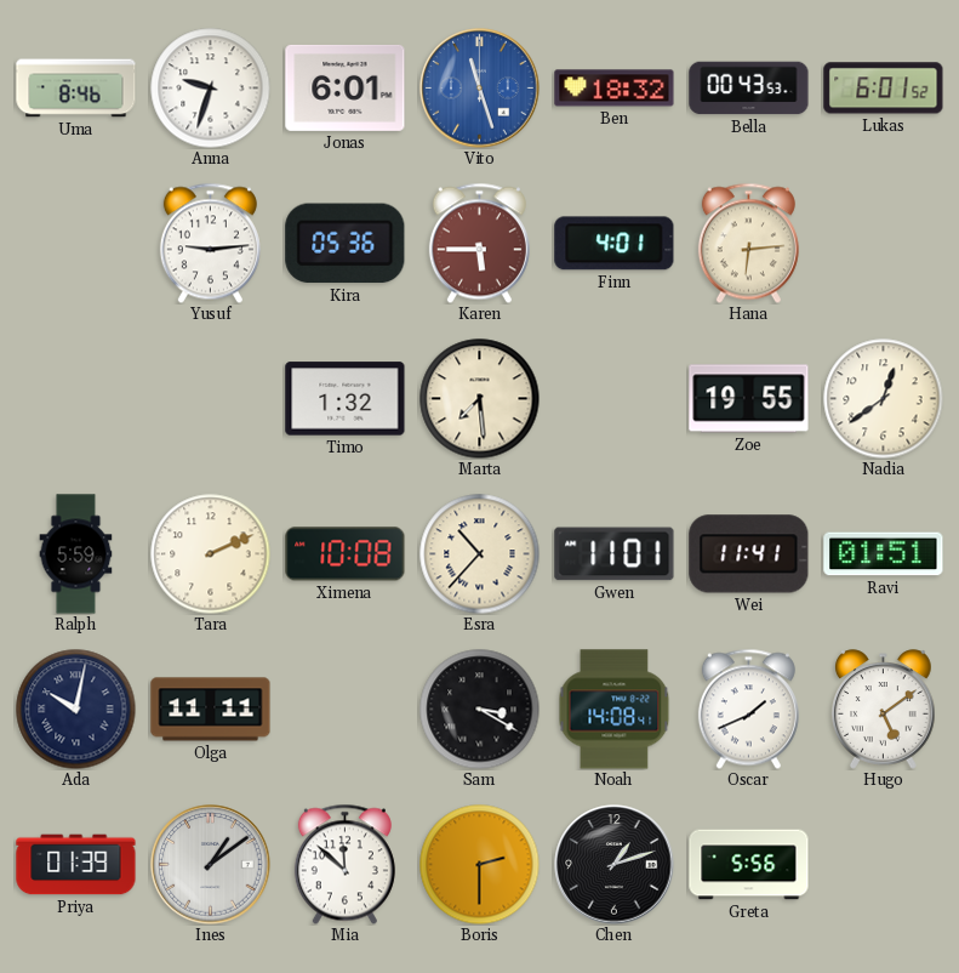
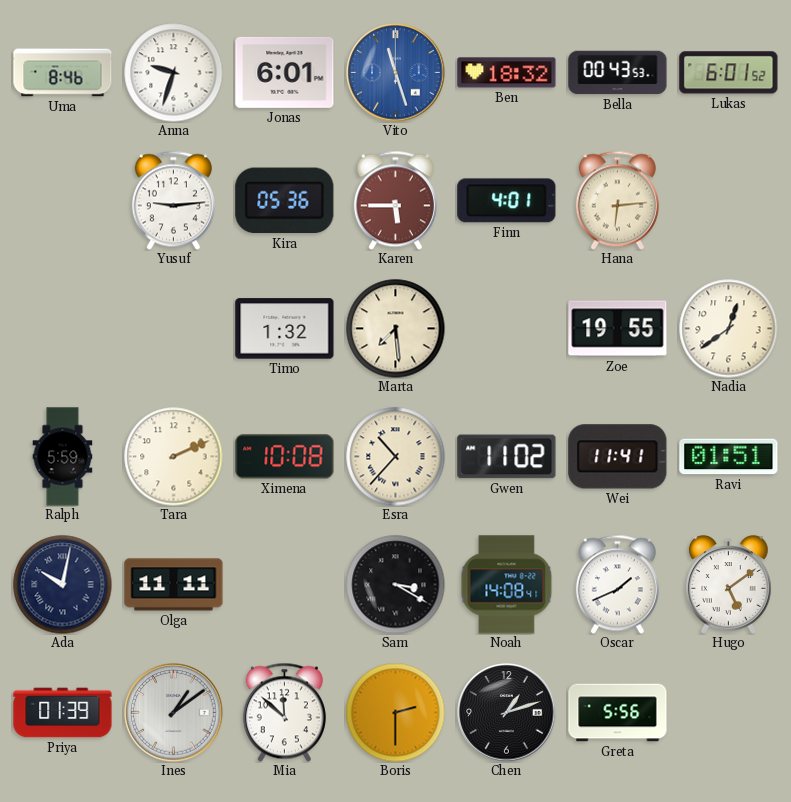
Gwen: 11:01 -> 11:02 (507, 457)
